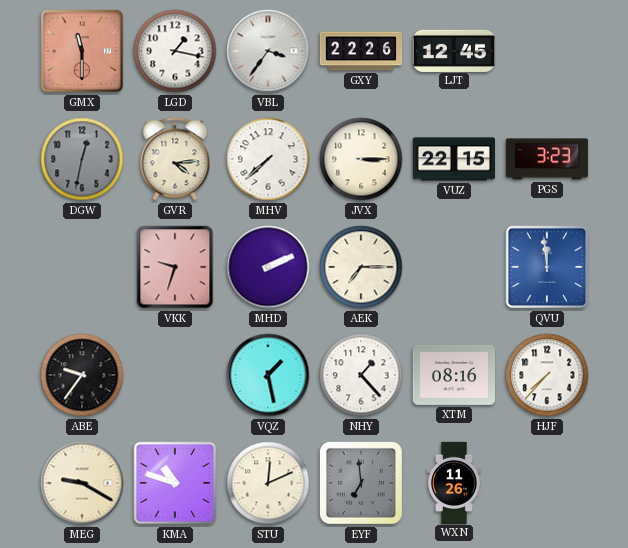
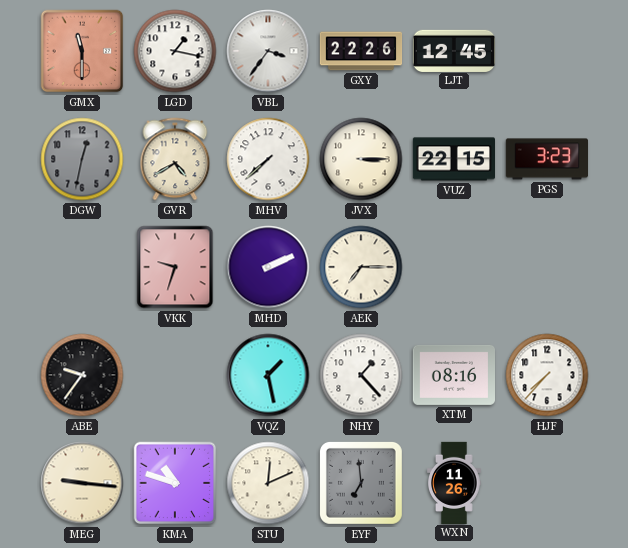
GVR: 4:14 -> 4:40 (175, 159)
QVU: 11:59 -> none (547, 267)
MEG: 9:20 -> 9:16 (82, 483)
